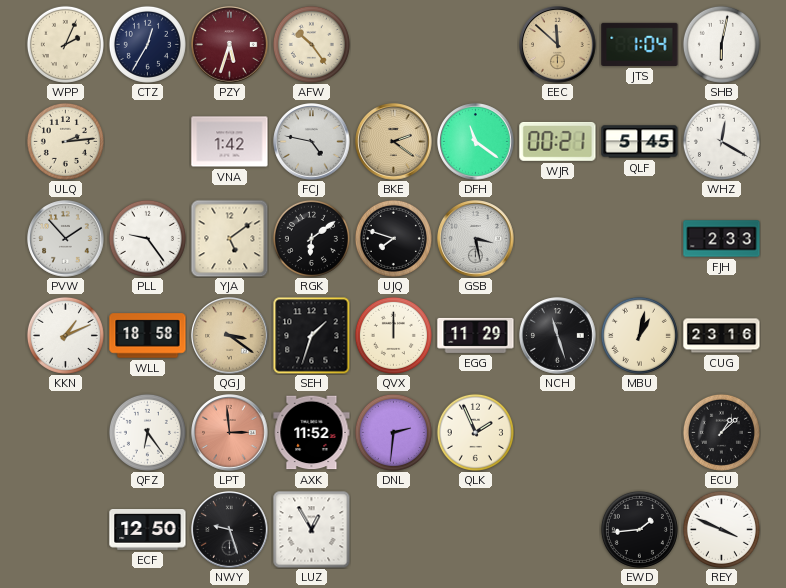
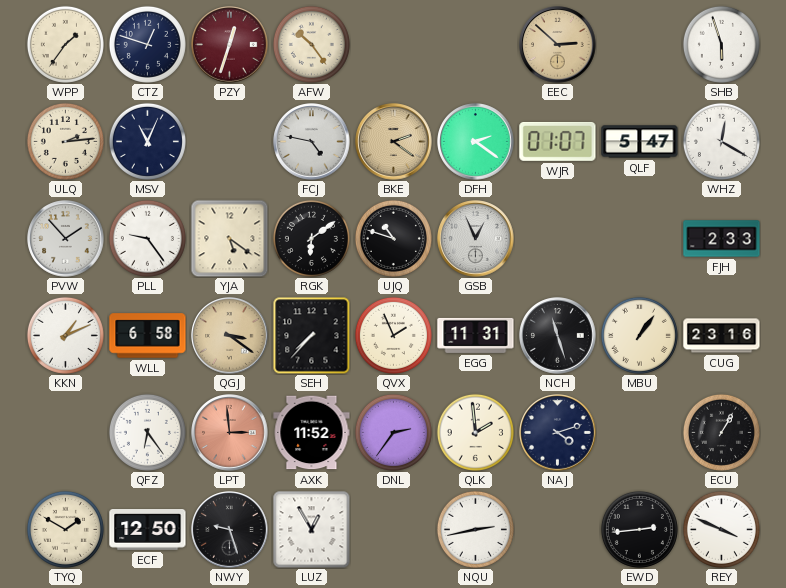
WPP: 2:04 -> 1:36 (65, 44)
CTZ: 12:35 -> 12:48 (147, 44)
PZY: 5:33 -> 12:33 (230, 45)
EEC: 11:52 -> 2:52 (558, 45)
JTS: 1:04 -> none (640, 44)
SHB: 6:02 -> 5:57 (721, 44)
MSV: none -> 11:04 (147, 141)
VNA: 1:42 -> none (230, 142)
DFH: 11:21 -> 2:21 (476, 142)
WJR: 00:21 -> 01:07 (558, 141)
QLF: 5:45 -> 5:47 (640, 142)
YJA: 5:09 -> 5:21 (229, 238)
UJQ: 7:48 -> 10:48 (393, 238)
GSB: 3:28 -> 12:56 (476, 239)
WLL: 18:58 -> 6:58 (148, 336)
SEH: 1:33 -> 7:37 (311, 335)
QVX: 12:00 -> 1:56 (393, 335)
EGG: 11:29 -> 11:31 (476, 335)
MBU: 1:02 -> 1:06 (639, 335)
DNL: 2:31 -> 2:36 (393, 432)
QLK: 1:56 -> 1:59 (475, 432)
NAJ: none -> 4:12 (558, 433)
ECU: 1:08 -> 1:05 (721, 432)
TYQ: none -> 1:50 (65, 529)
NQU: none -> 2:43 (475, 529)
EWD: 1:44 -> 2:44 (639, 529)
